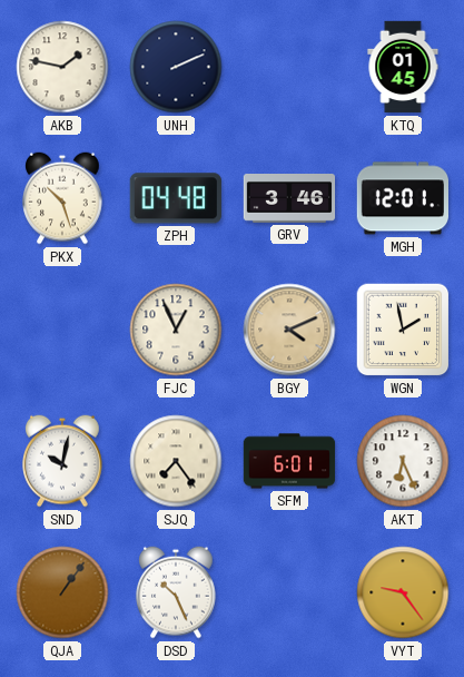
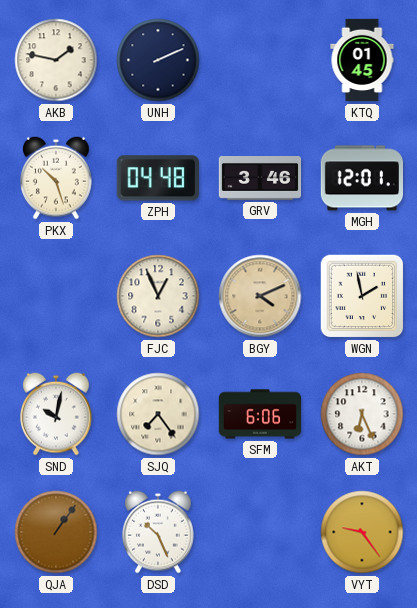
SFM: 6:01 -> 6:06 (260, 414)
